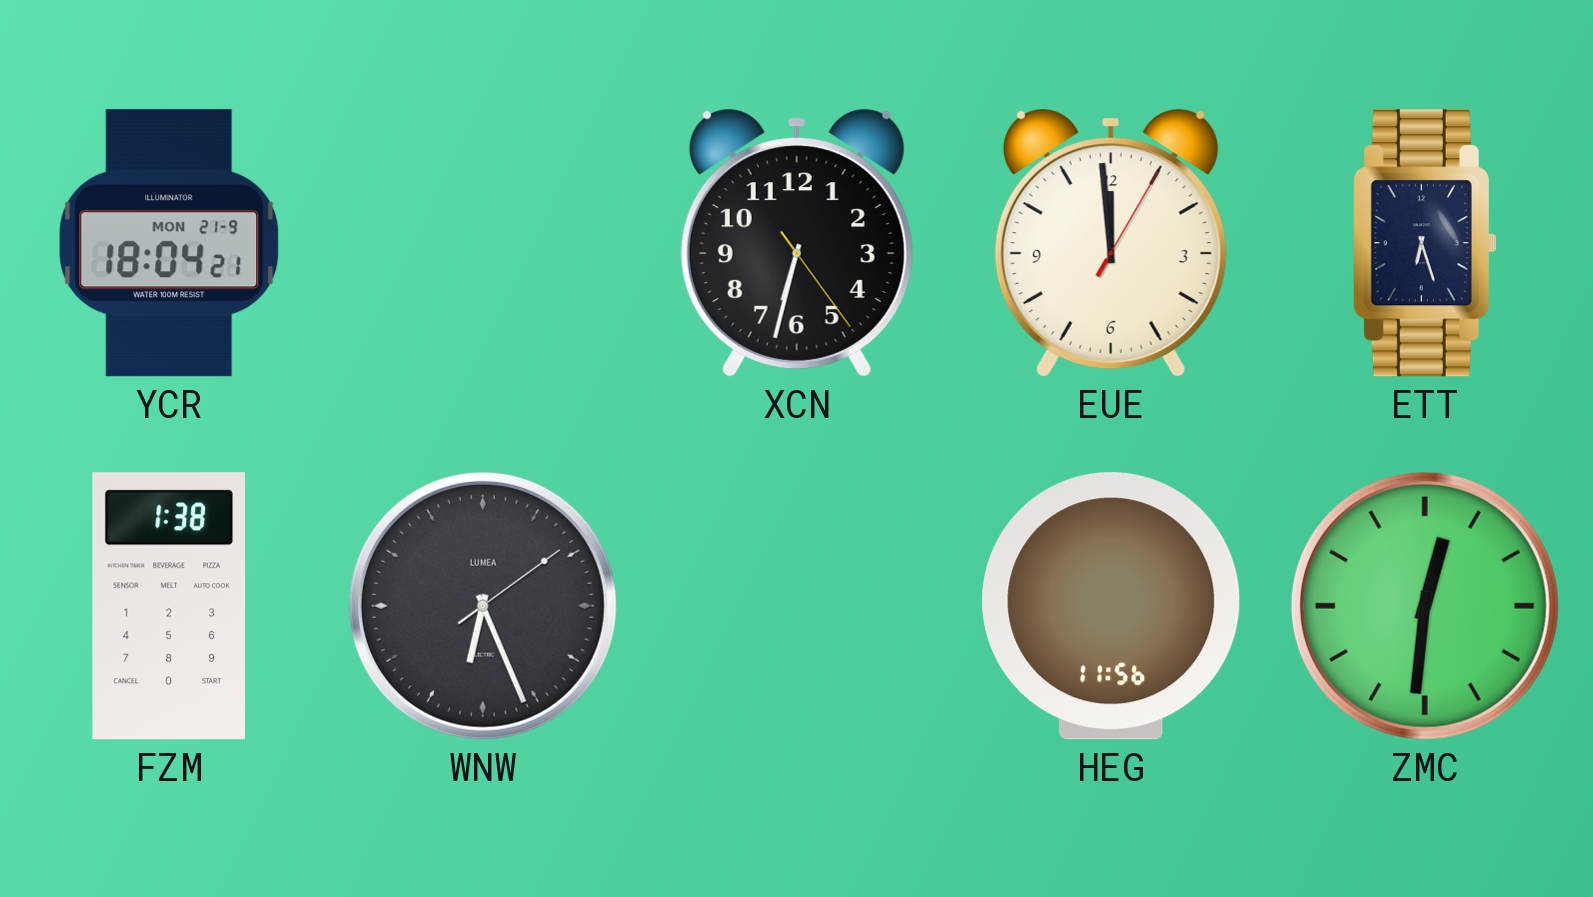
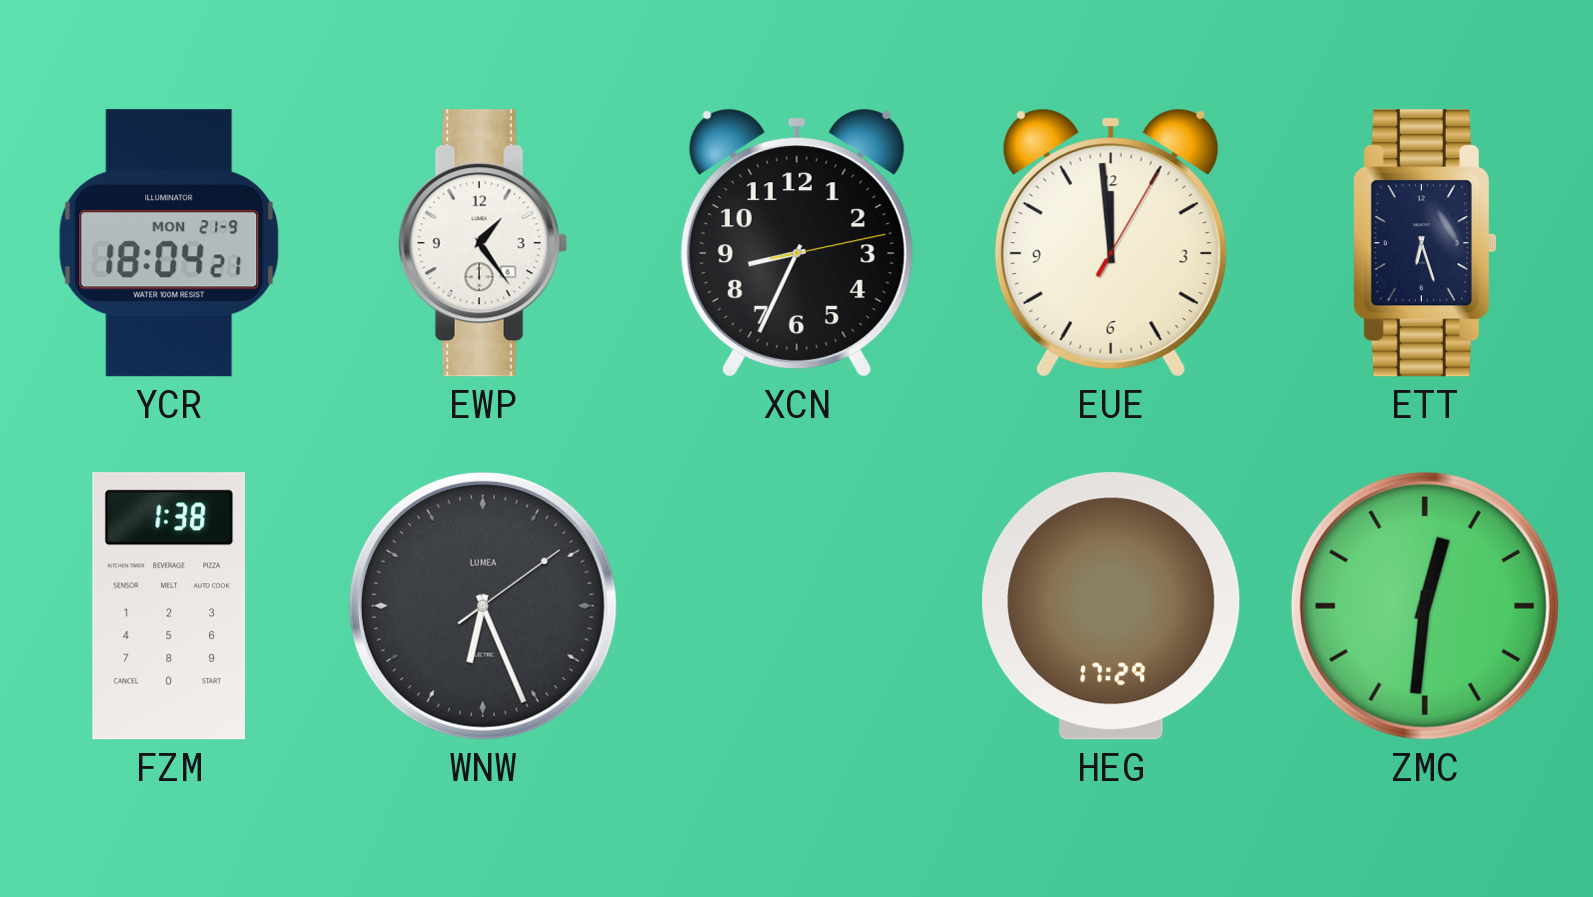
EWP: none -> 1:24 (483, 243)
XCN: 6:32 -> 8:34 (797, 243)
HEG: 11:56 -> 17:29 (1111, 606)
